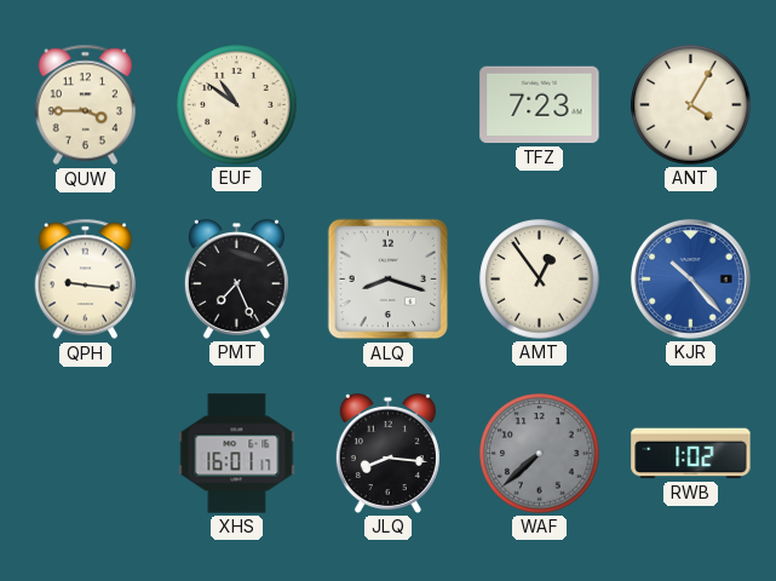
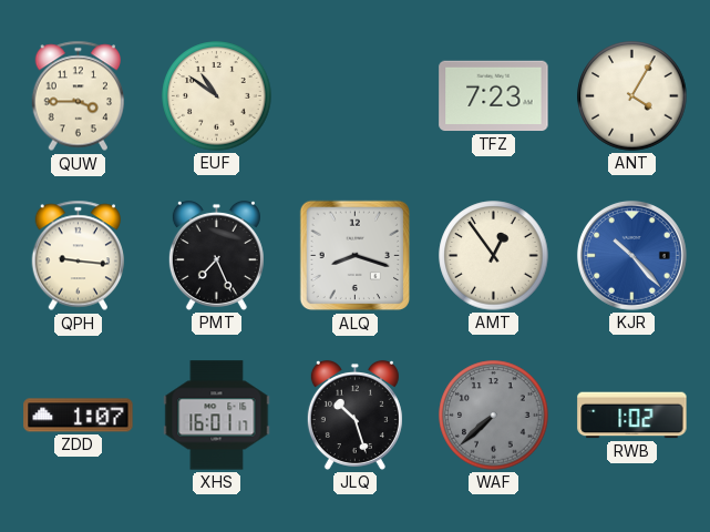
ZDD: none -> 1:07 (79, 416)
JLQ: 8:16 -> 10:27 (354, 416)
